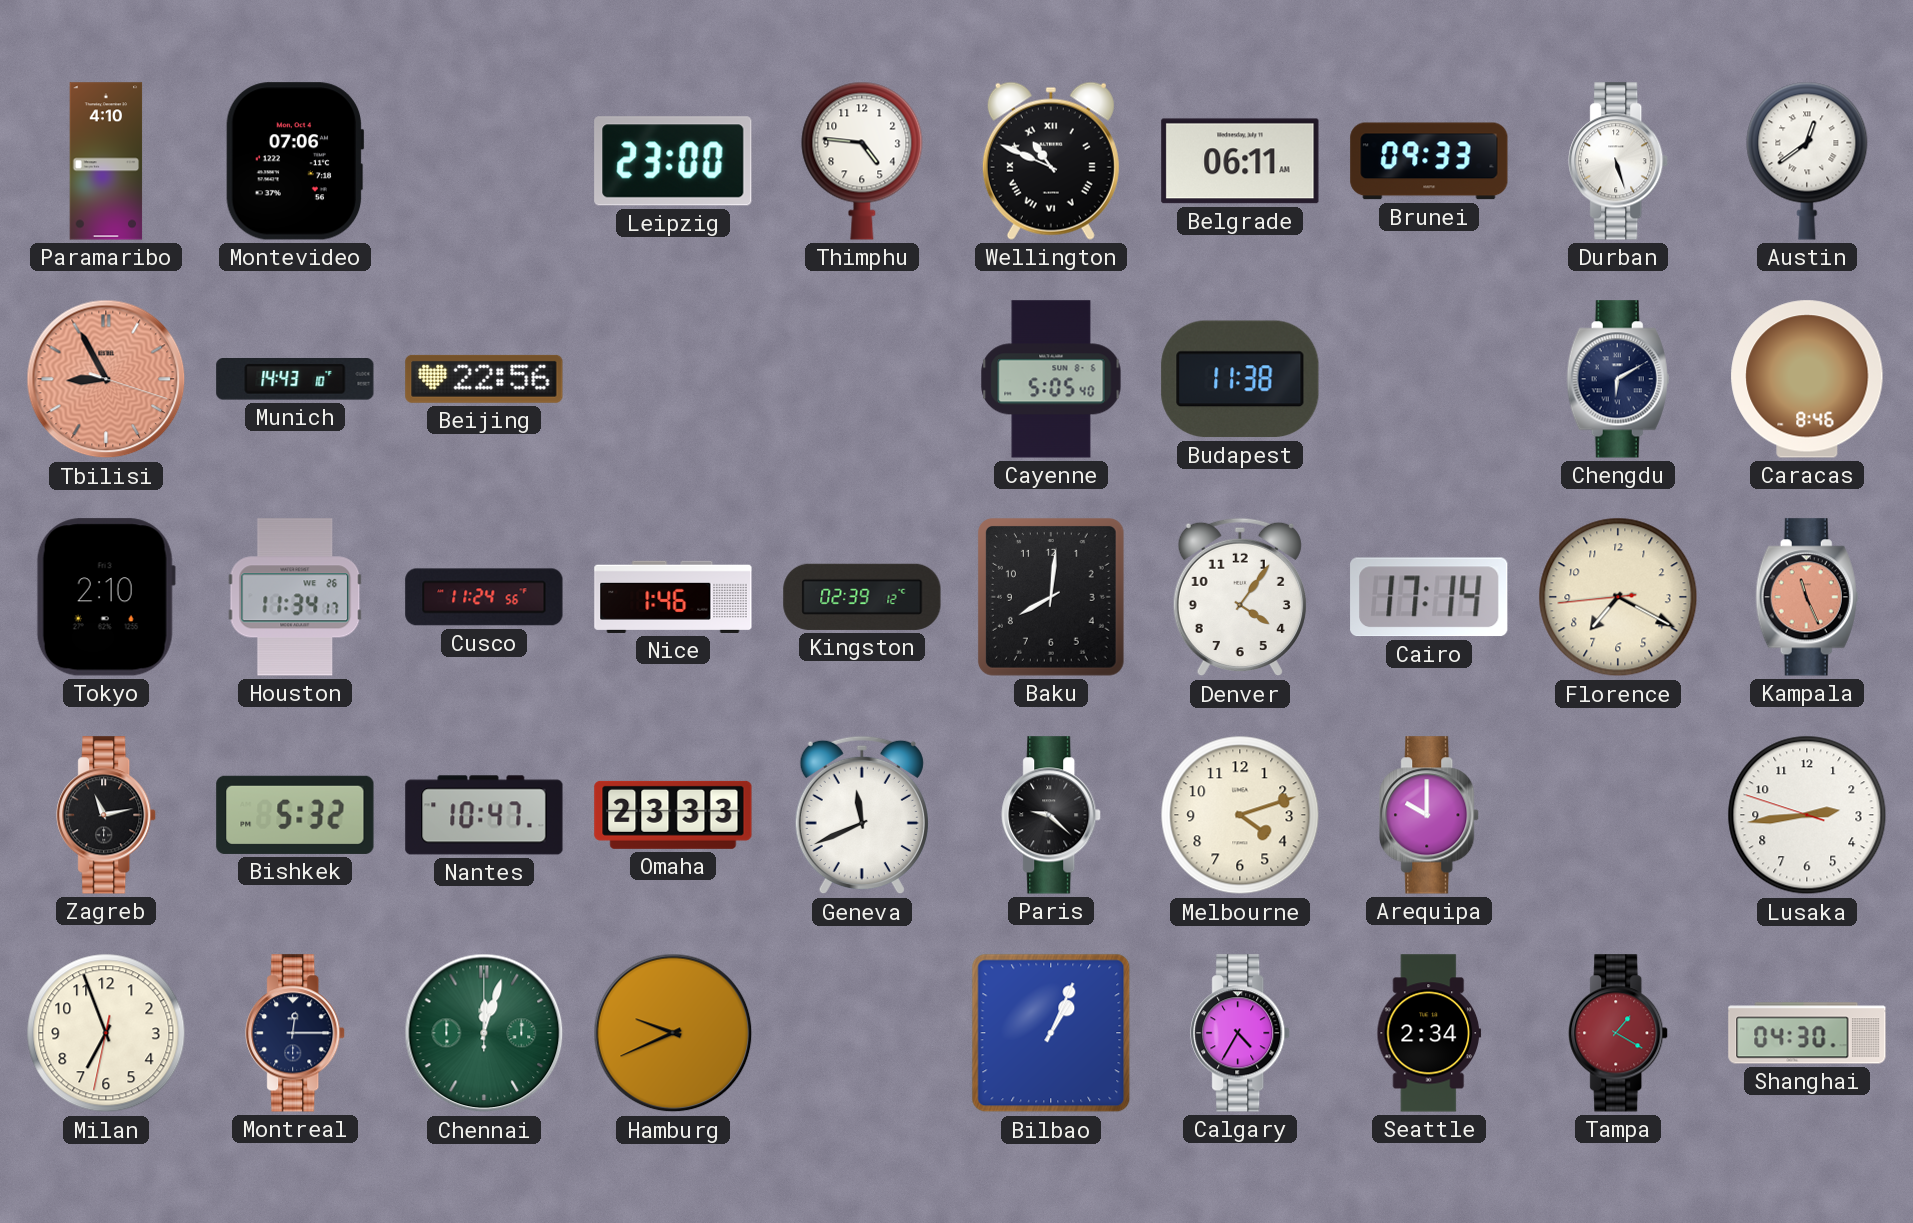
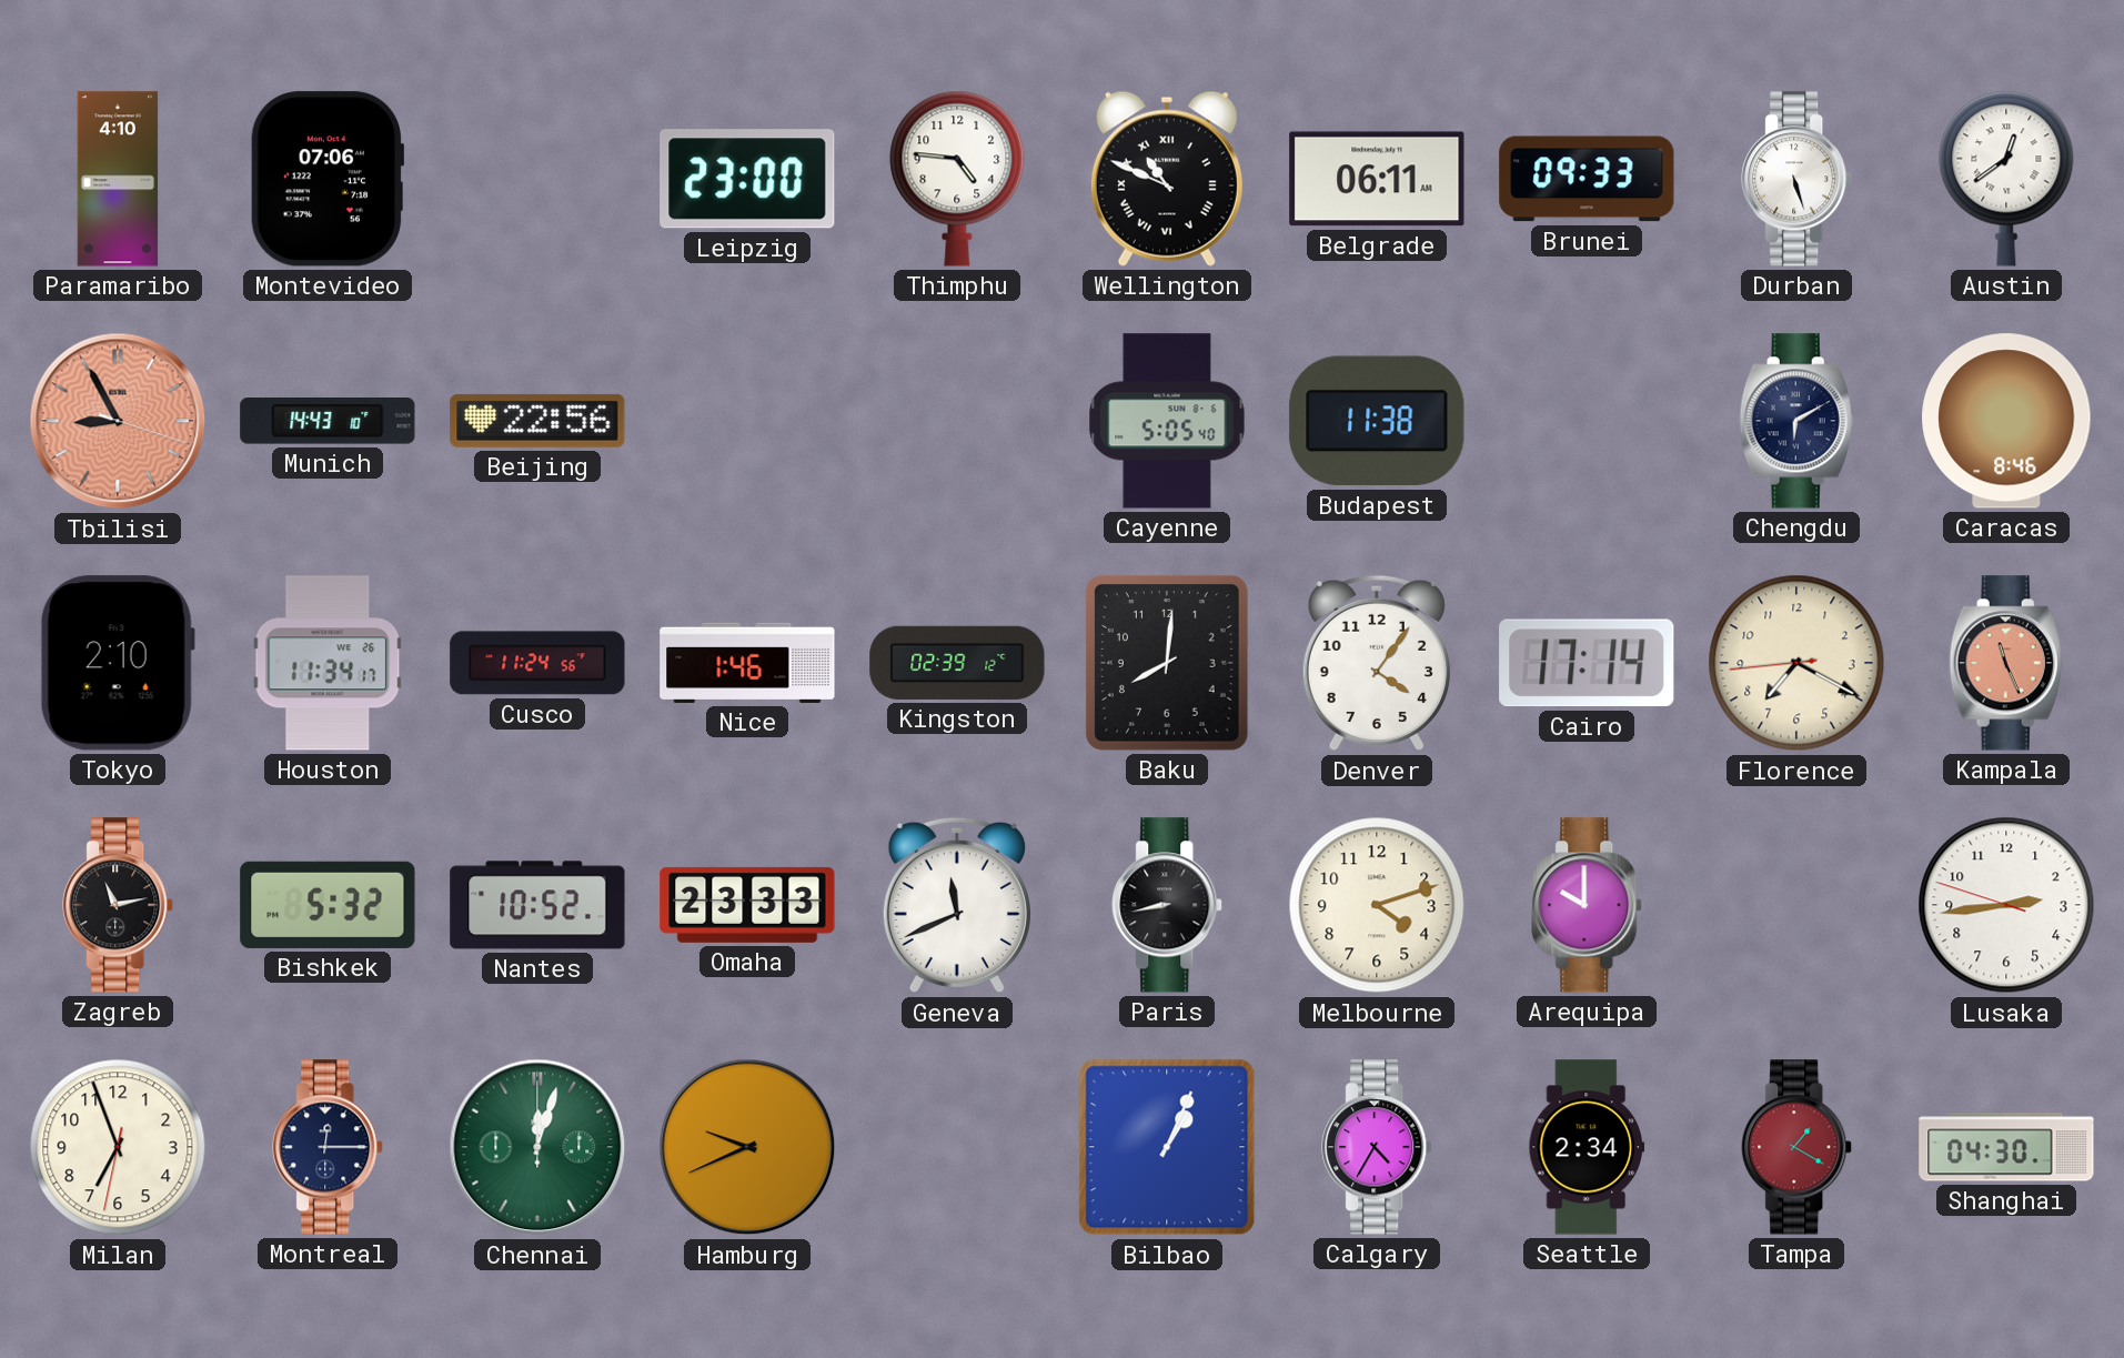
Nantes: 10:47 -> 10:52 (537, 905)
Paris: 9:22 -> 8:43 (1168, 905)
